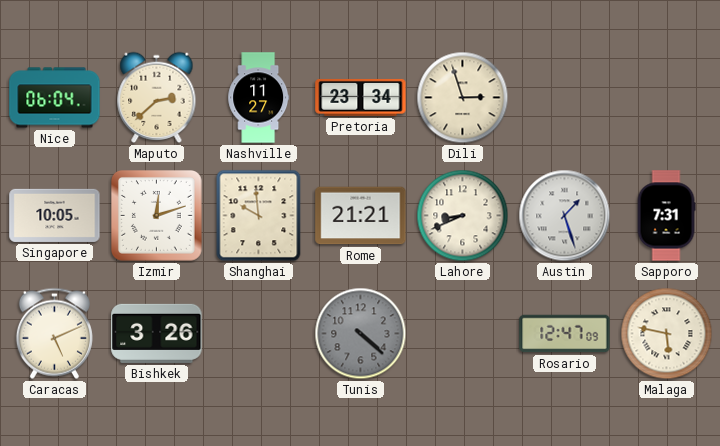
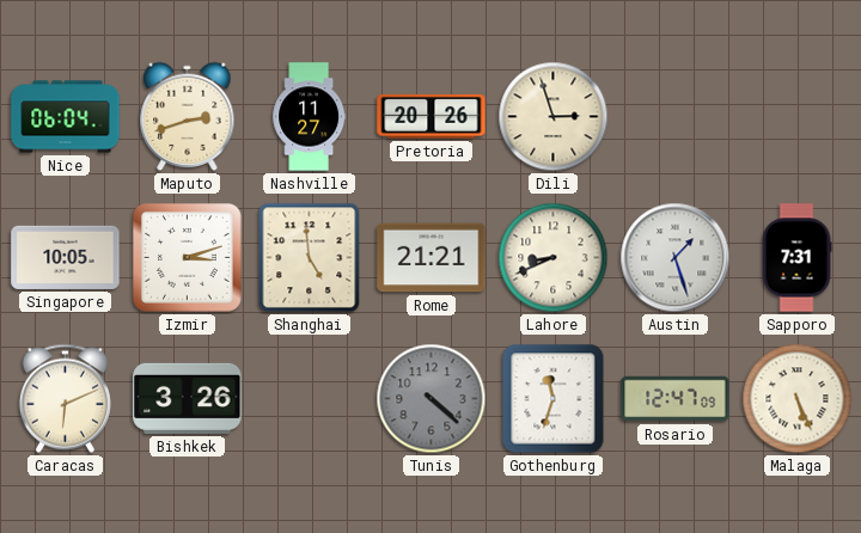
Maputo: 2:38 -> 2:42 (188, 116)
Pretoria: 23:34 -> 20:26 (432, 116)
Izmir: 12:12 -> 3:12 (188, 258)
Shanghai: 9:59 -> 4:59 (310, 258)
Caracas: 5:11 -> 6:11 (65, 398)
Gothenburg: none -> 11:33 (554, 399)
Malaga: 5:47 -> 5:26 (798, 399)
